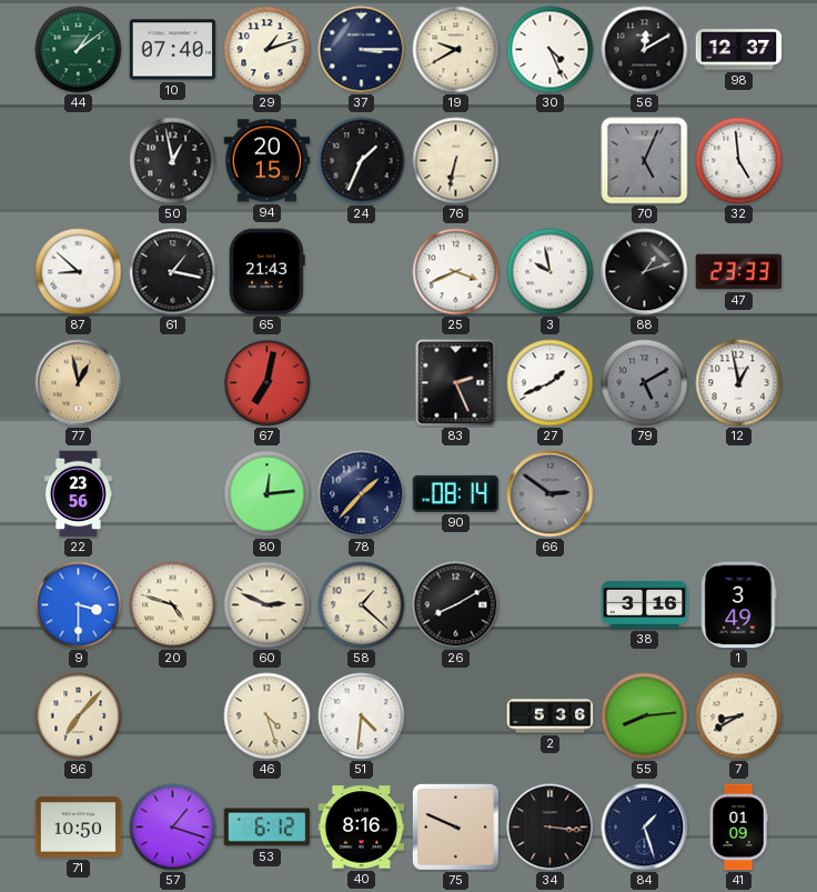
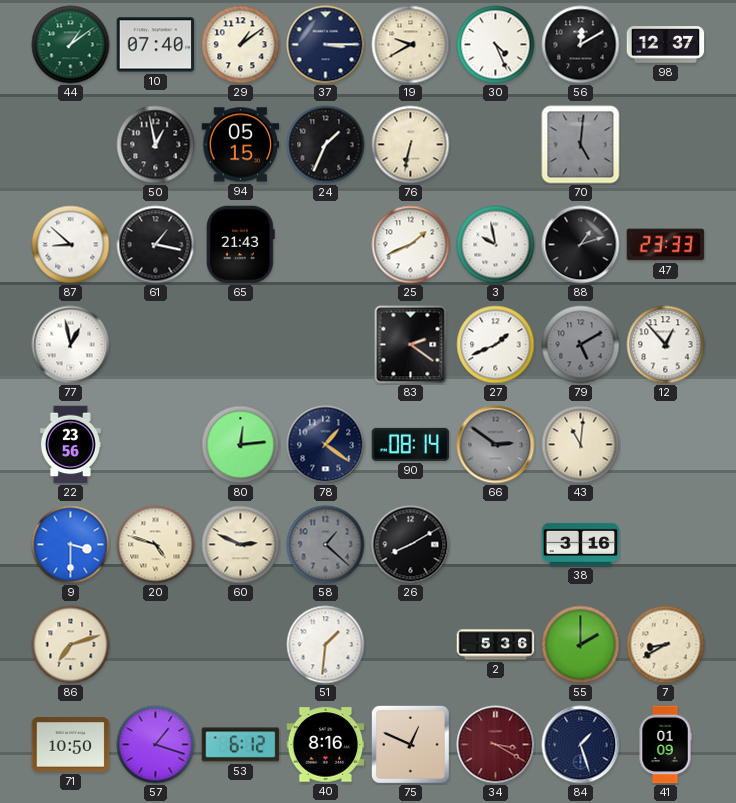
29: 1:12 -> 1:09 (241, 45)
94: 20:15 -> 05:15 (241, 145)
70: 5:04 -> 5:01 (581, 145)
32: 4:59 -> none (739, 161)
25: 3:41 -> 1:41 (411, 245)
77 dial: champagne -> white (71, 345)
67: 7:02 -> none (268, 383)
83: 2:26 -> 2:21 (411, 345)
12: 12:58 -> 12:53 (666, 345)
78: 1:37 -> 1:21 (326, 445)
43: none -> 11:01 (581, 445)
58 dial: cream -> grey (326, 545)
1: 3:49 -> none (738, 605)
86: 7:07 -> 7:12 (71, 645)
46: 4:27 -> none (268, 716)
51: 4:31 -> 1:31 (326, 645)
55: 8:14 -> 2:00 (581, 645)
75: 9:49 -> 12:49 (410, 744)
34: 3:16 -> 3:20 (496, 745)
34 dial: black -> burgundy (496, 745)
